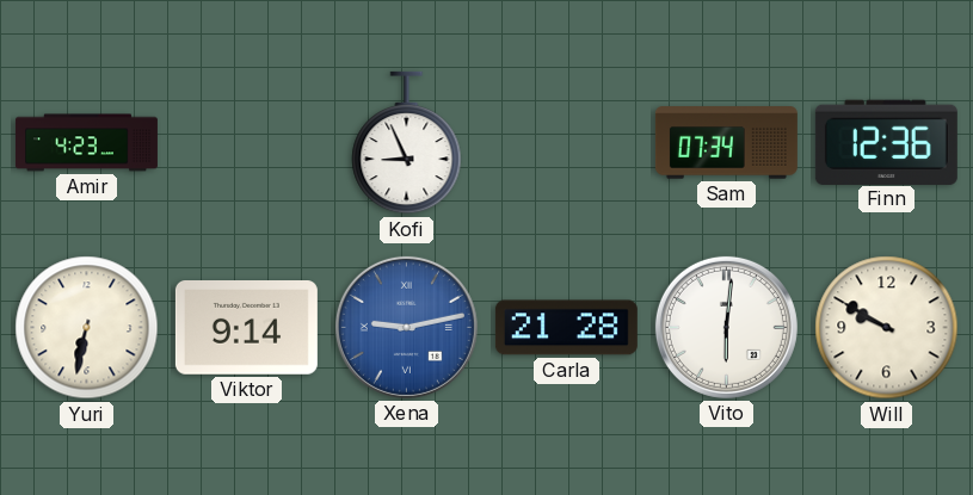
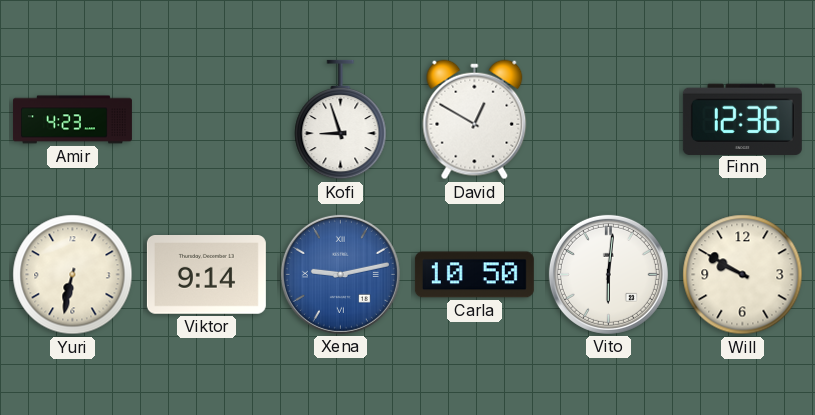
Kofi: 8:56 -> 8:57 (341, 120)
David: none -> 12:50 (475, 120)
Sam: 07:34 -> none (726, 143)
Carla: 21:28 -> 10:50 (474, 275)
